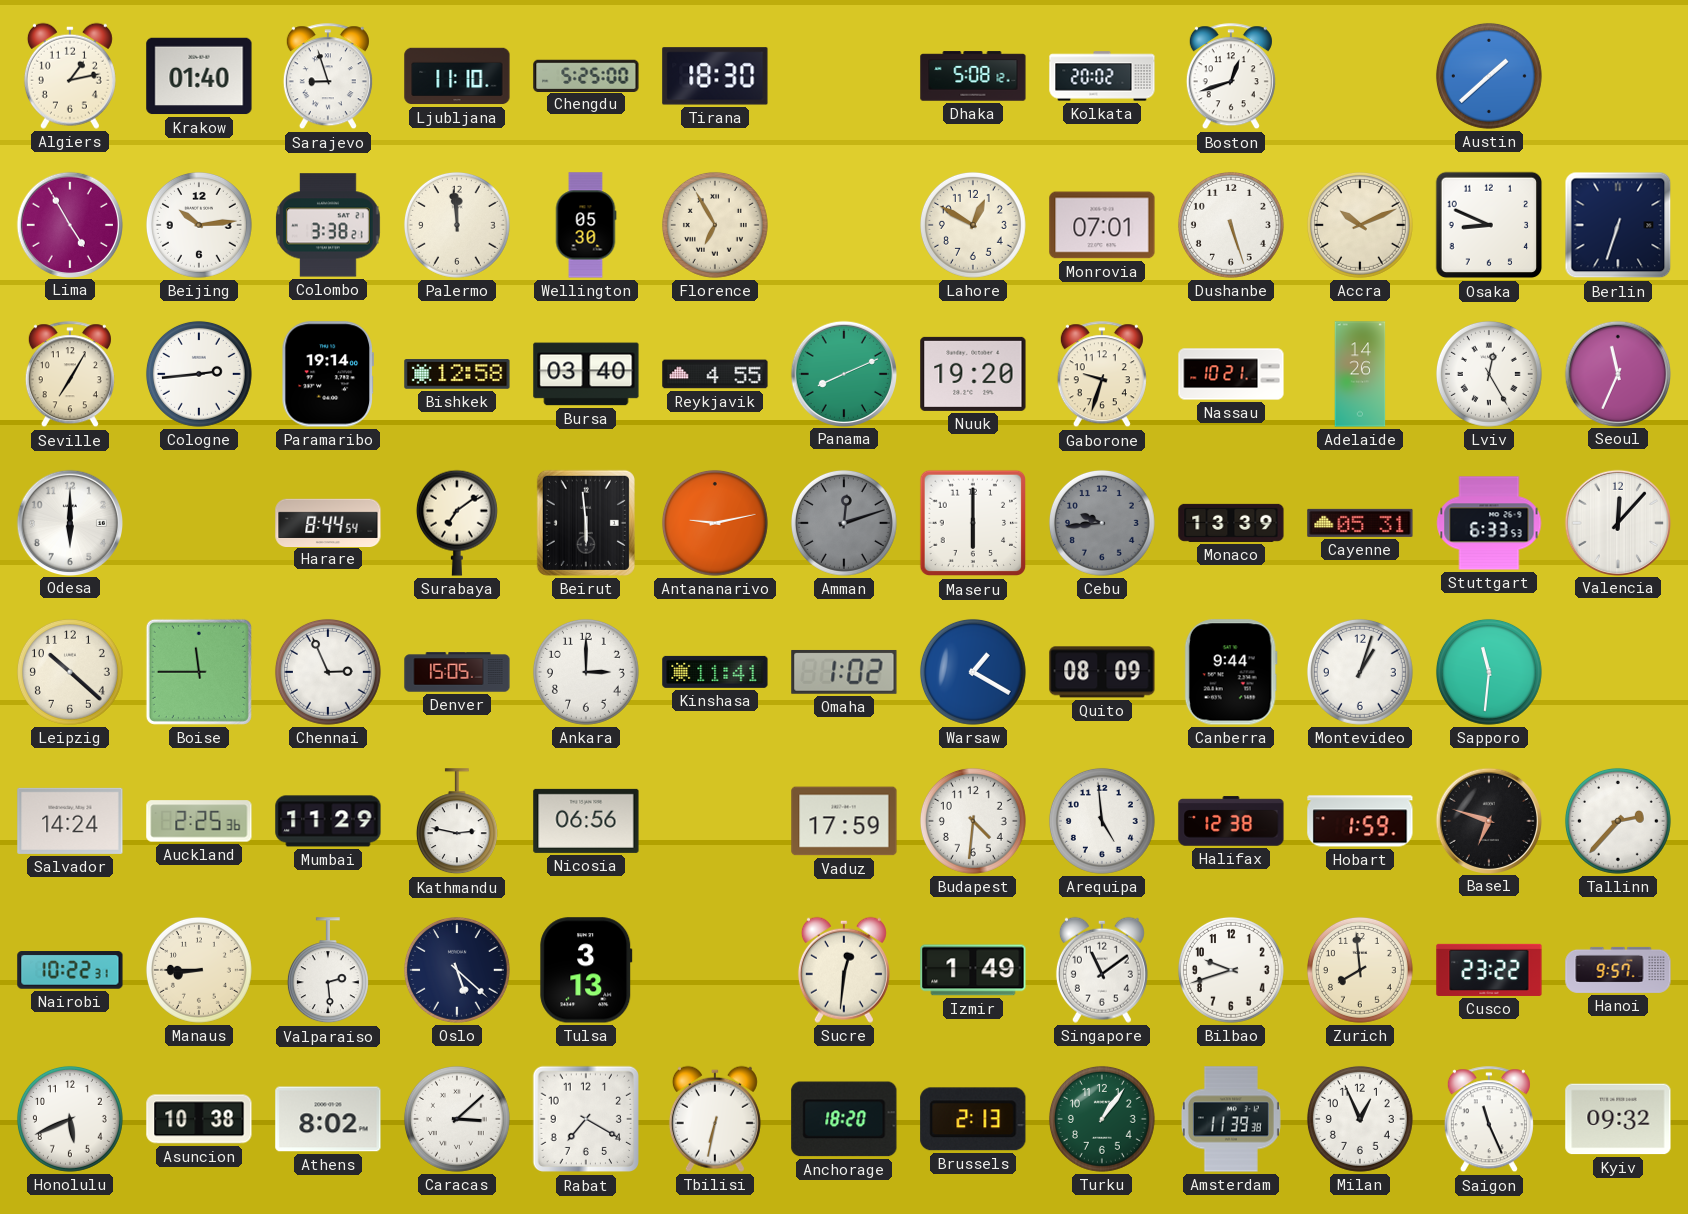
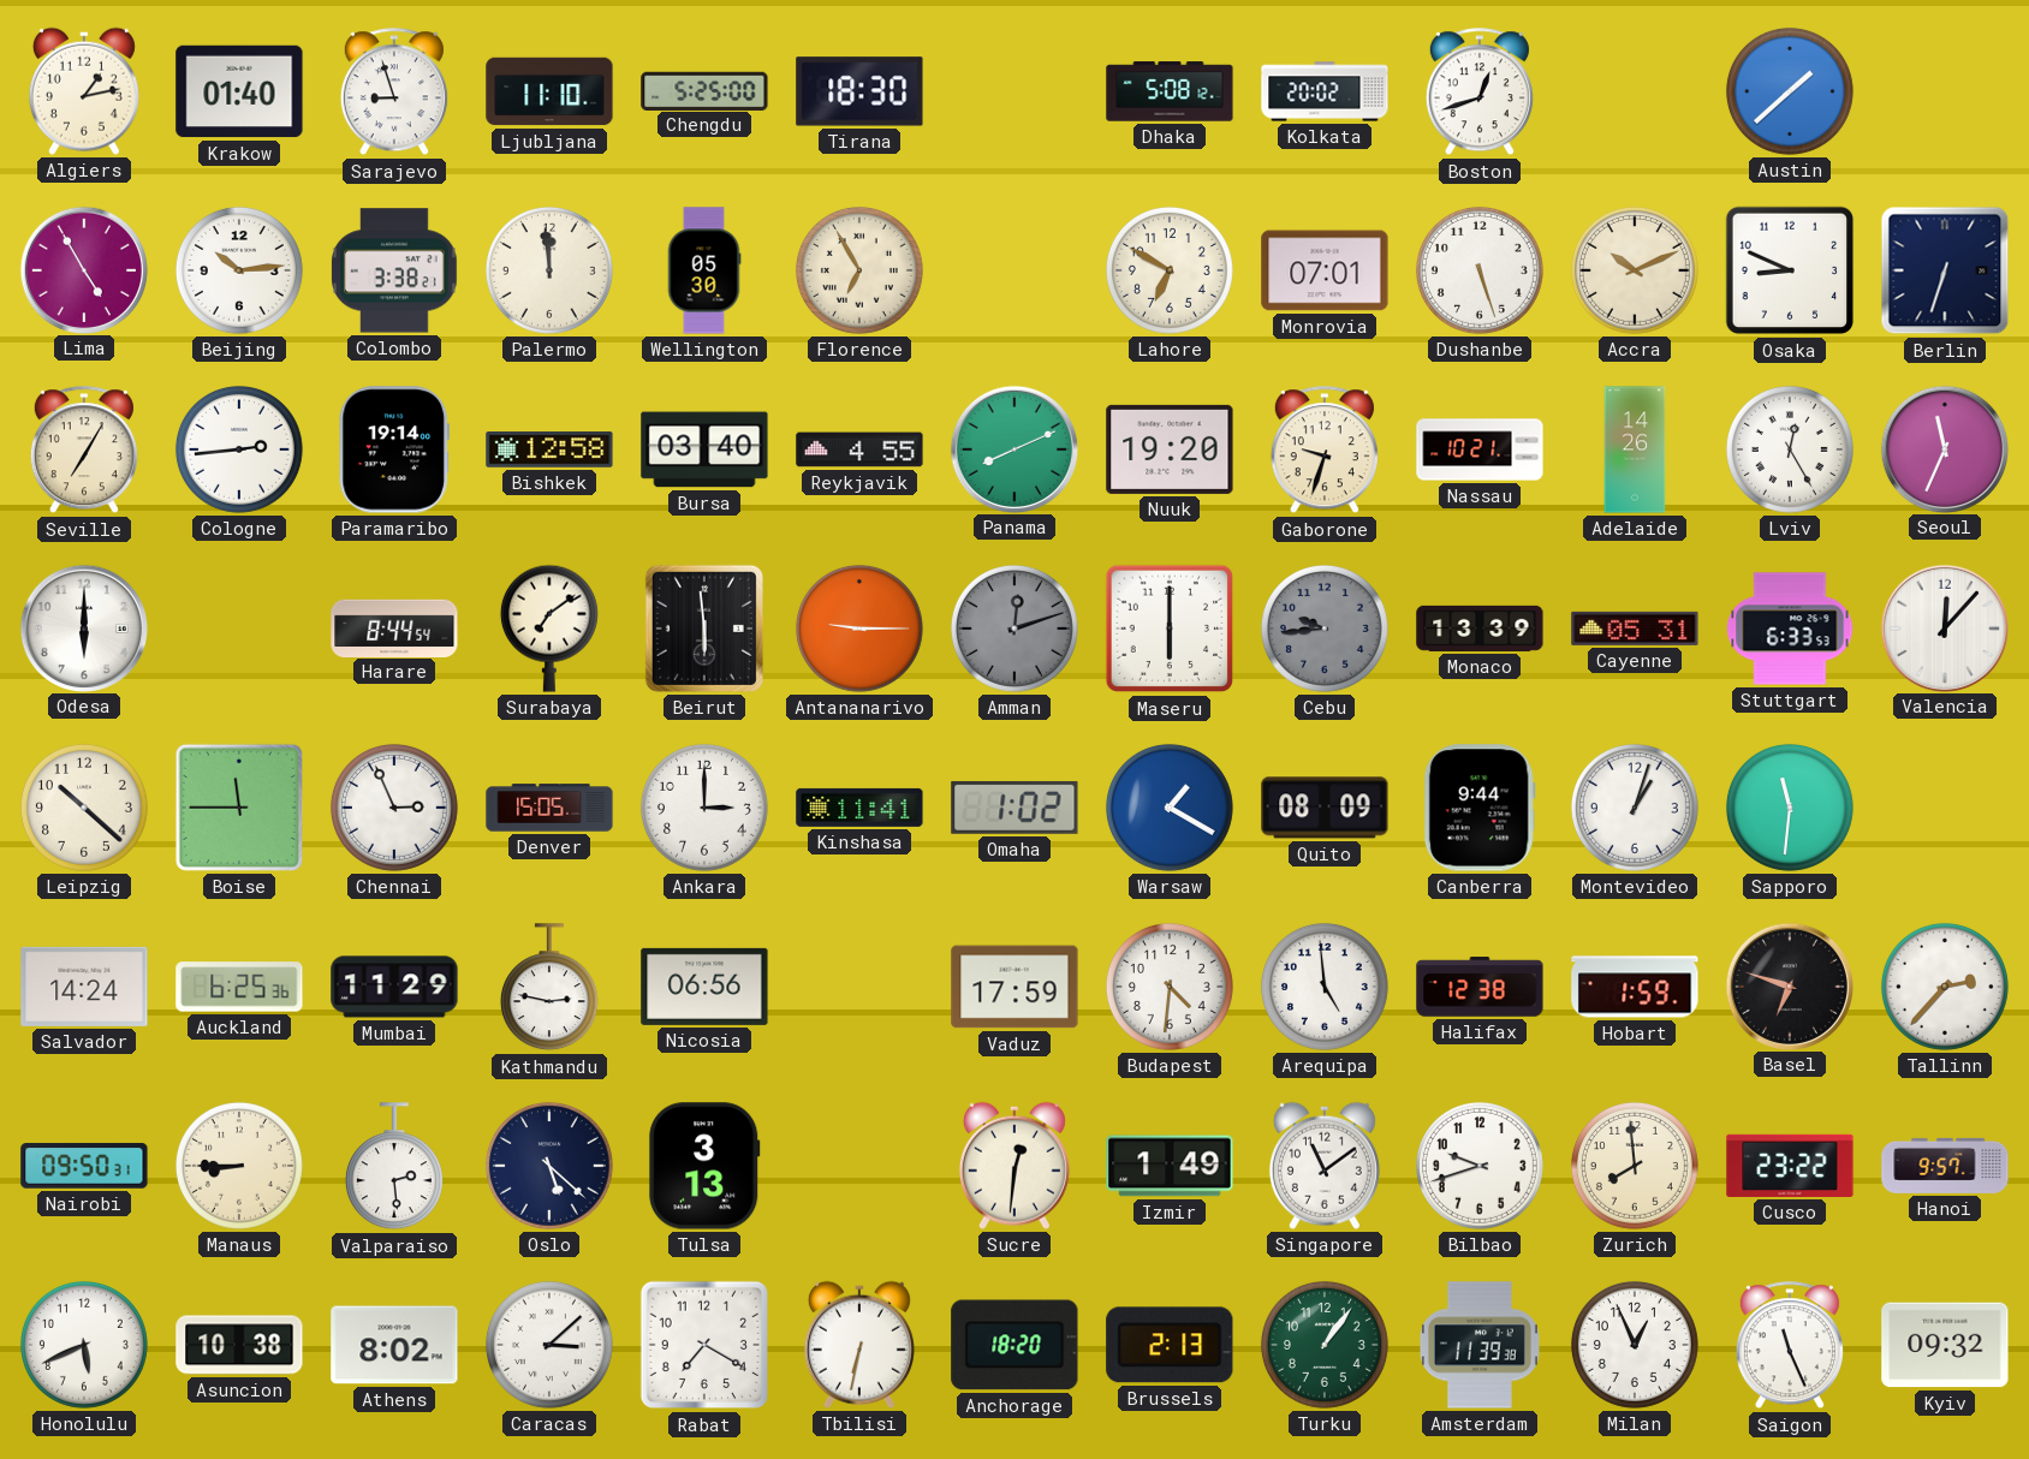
Lahore: 12:50 -> 6:50 (1170, 270)
Antananarivo: 9:13 -> 9:15 (859, 629)
Auckland: 2:25 -> 6:25 (239, 987)
Nairobi: 10:22 -> 09:50 (84, 1166)
